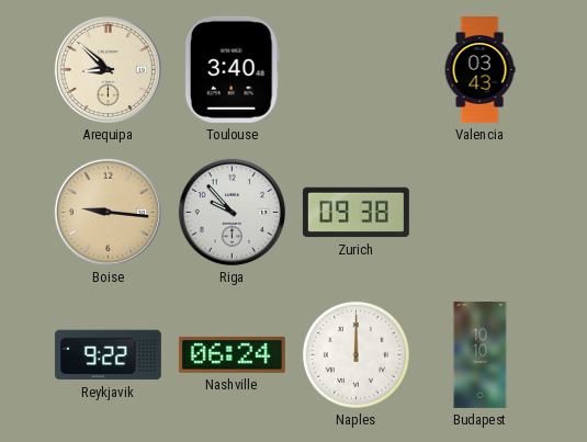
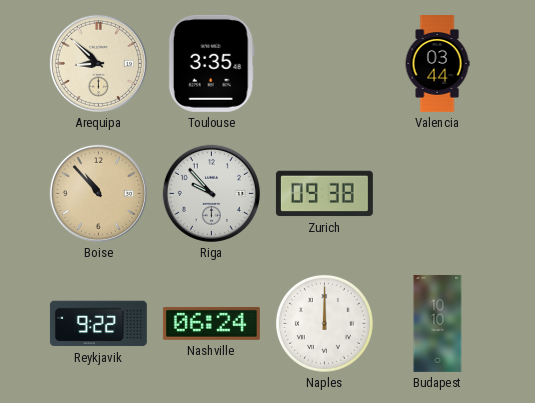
Toulouse: 3:40 -> 3:35 (211, 63)
Valencia: 03:43 -> 03:44 (437, 64)
Boise: 9:16 -> 10:53 (98, 193)
